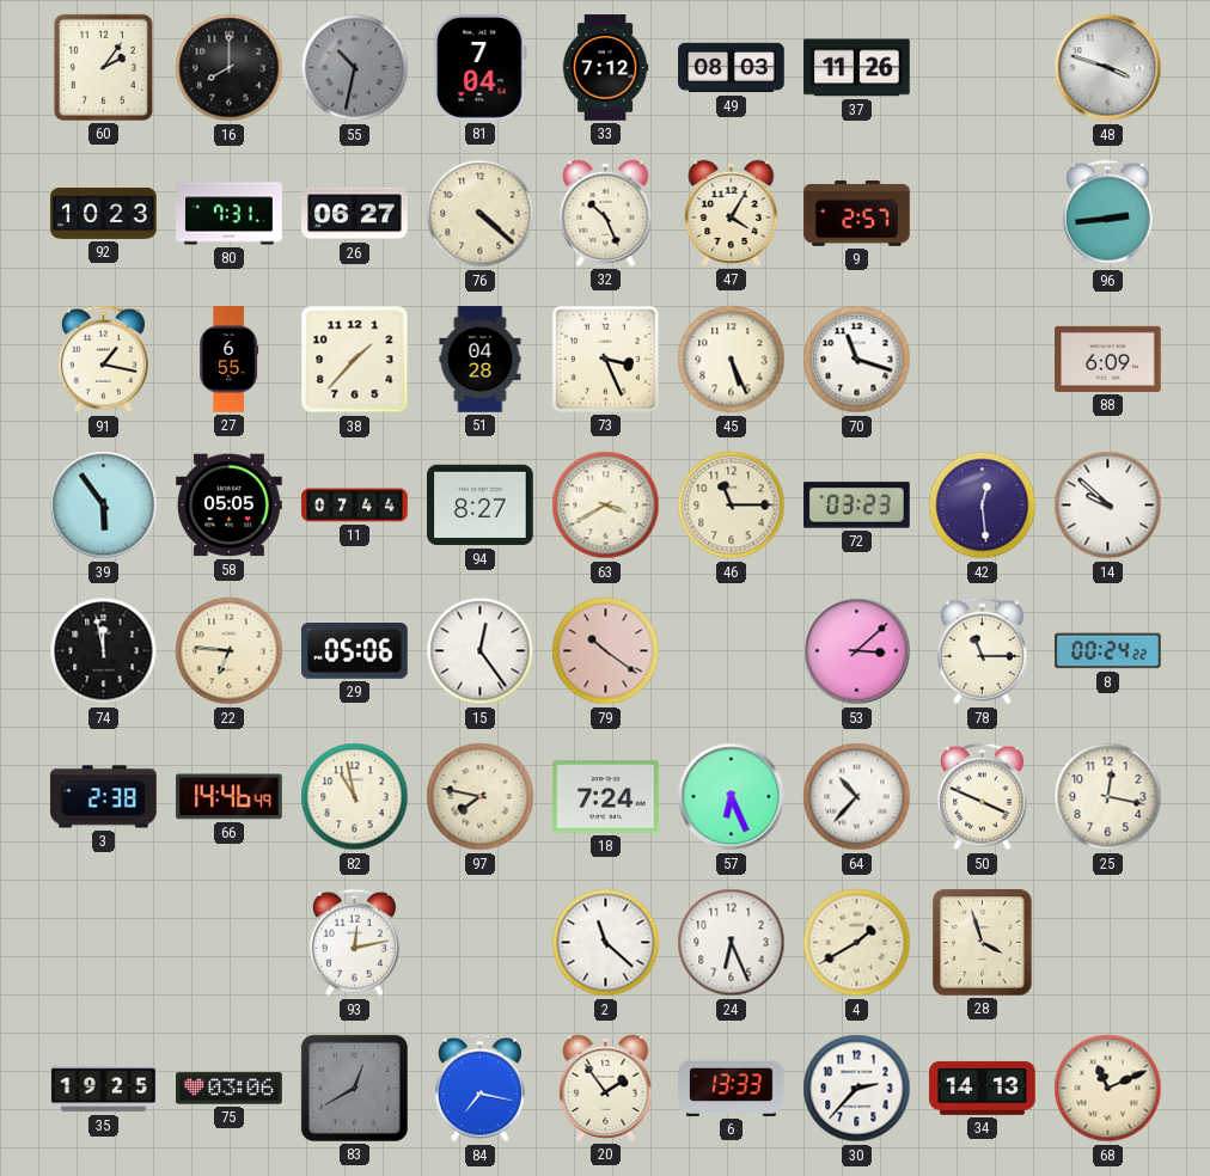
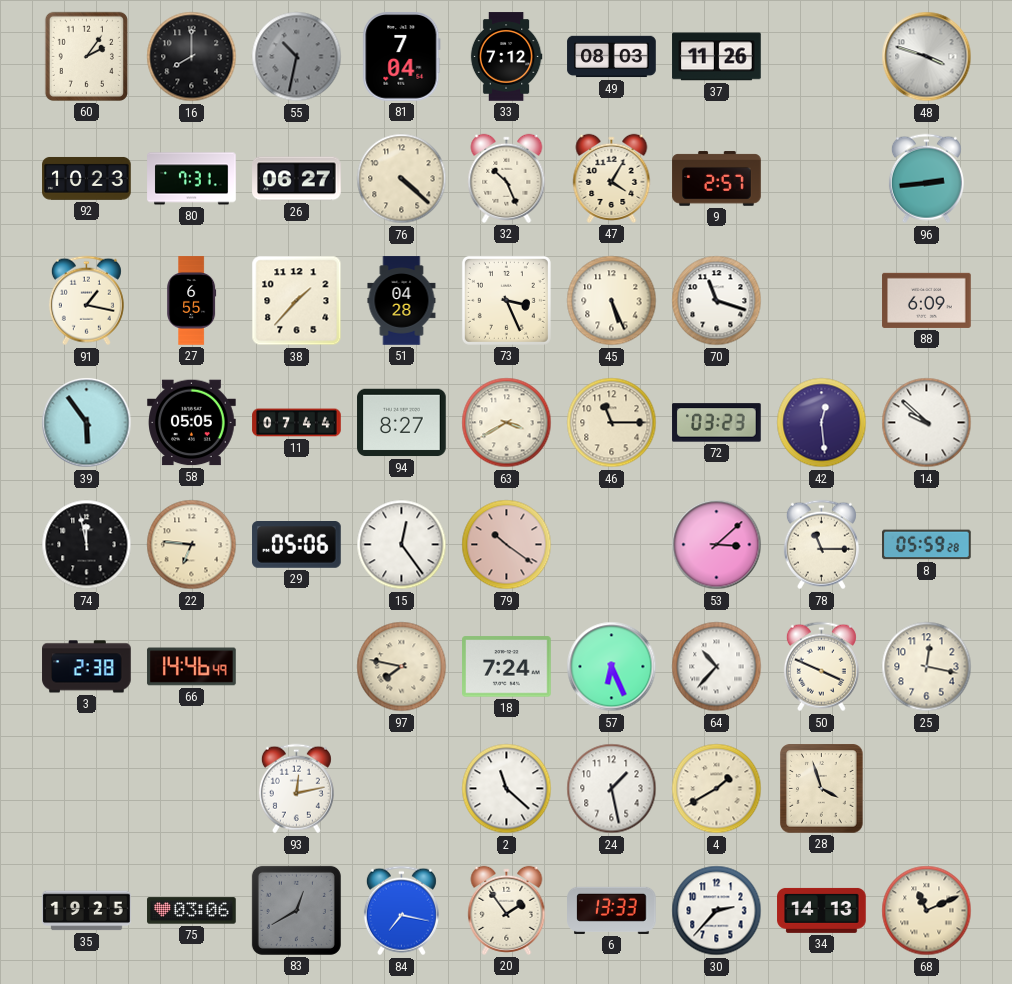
8: 00:24 -> 05:59 (927, 545)
82: 10:58 -> none (355, 797)
24: 6:26 -> 1:28 (612, 789)
